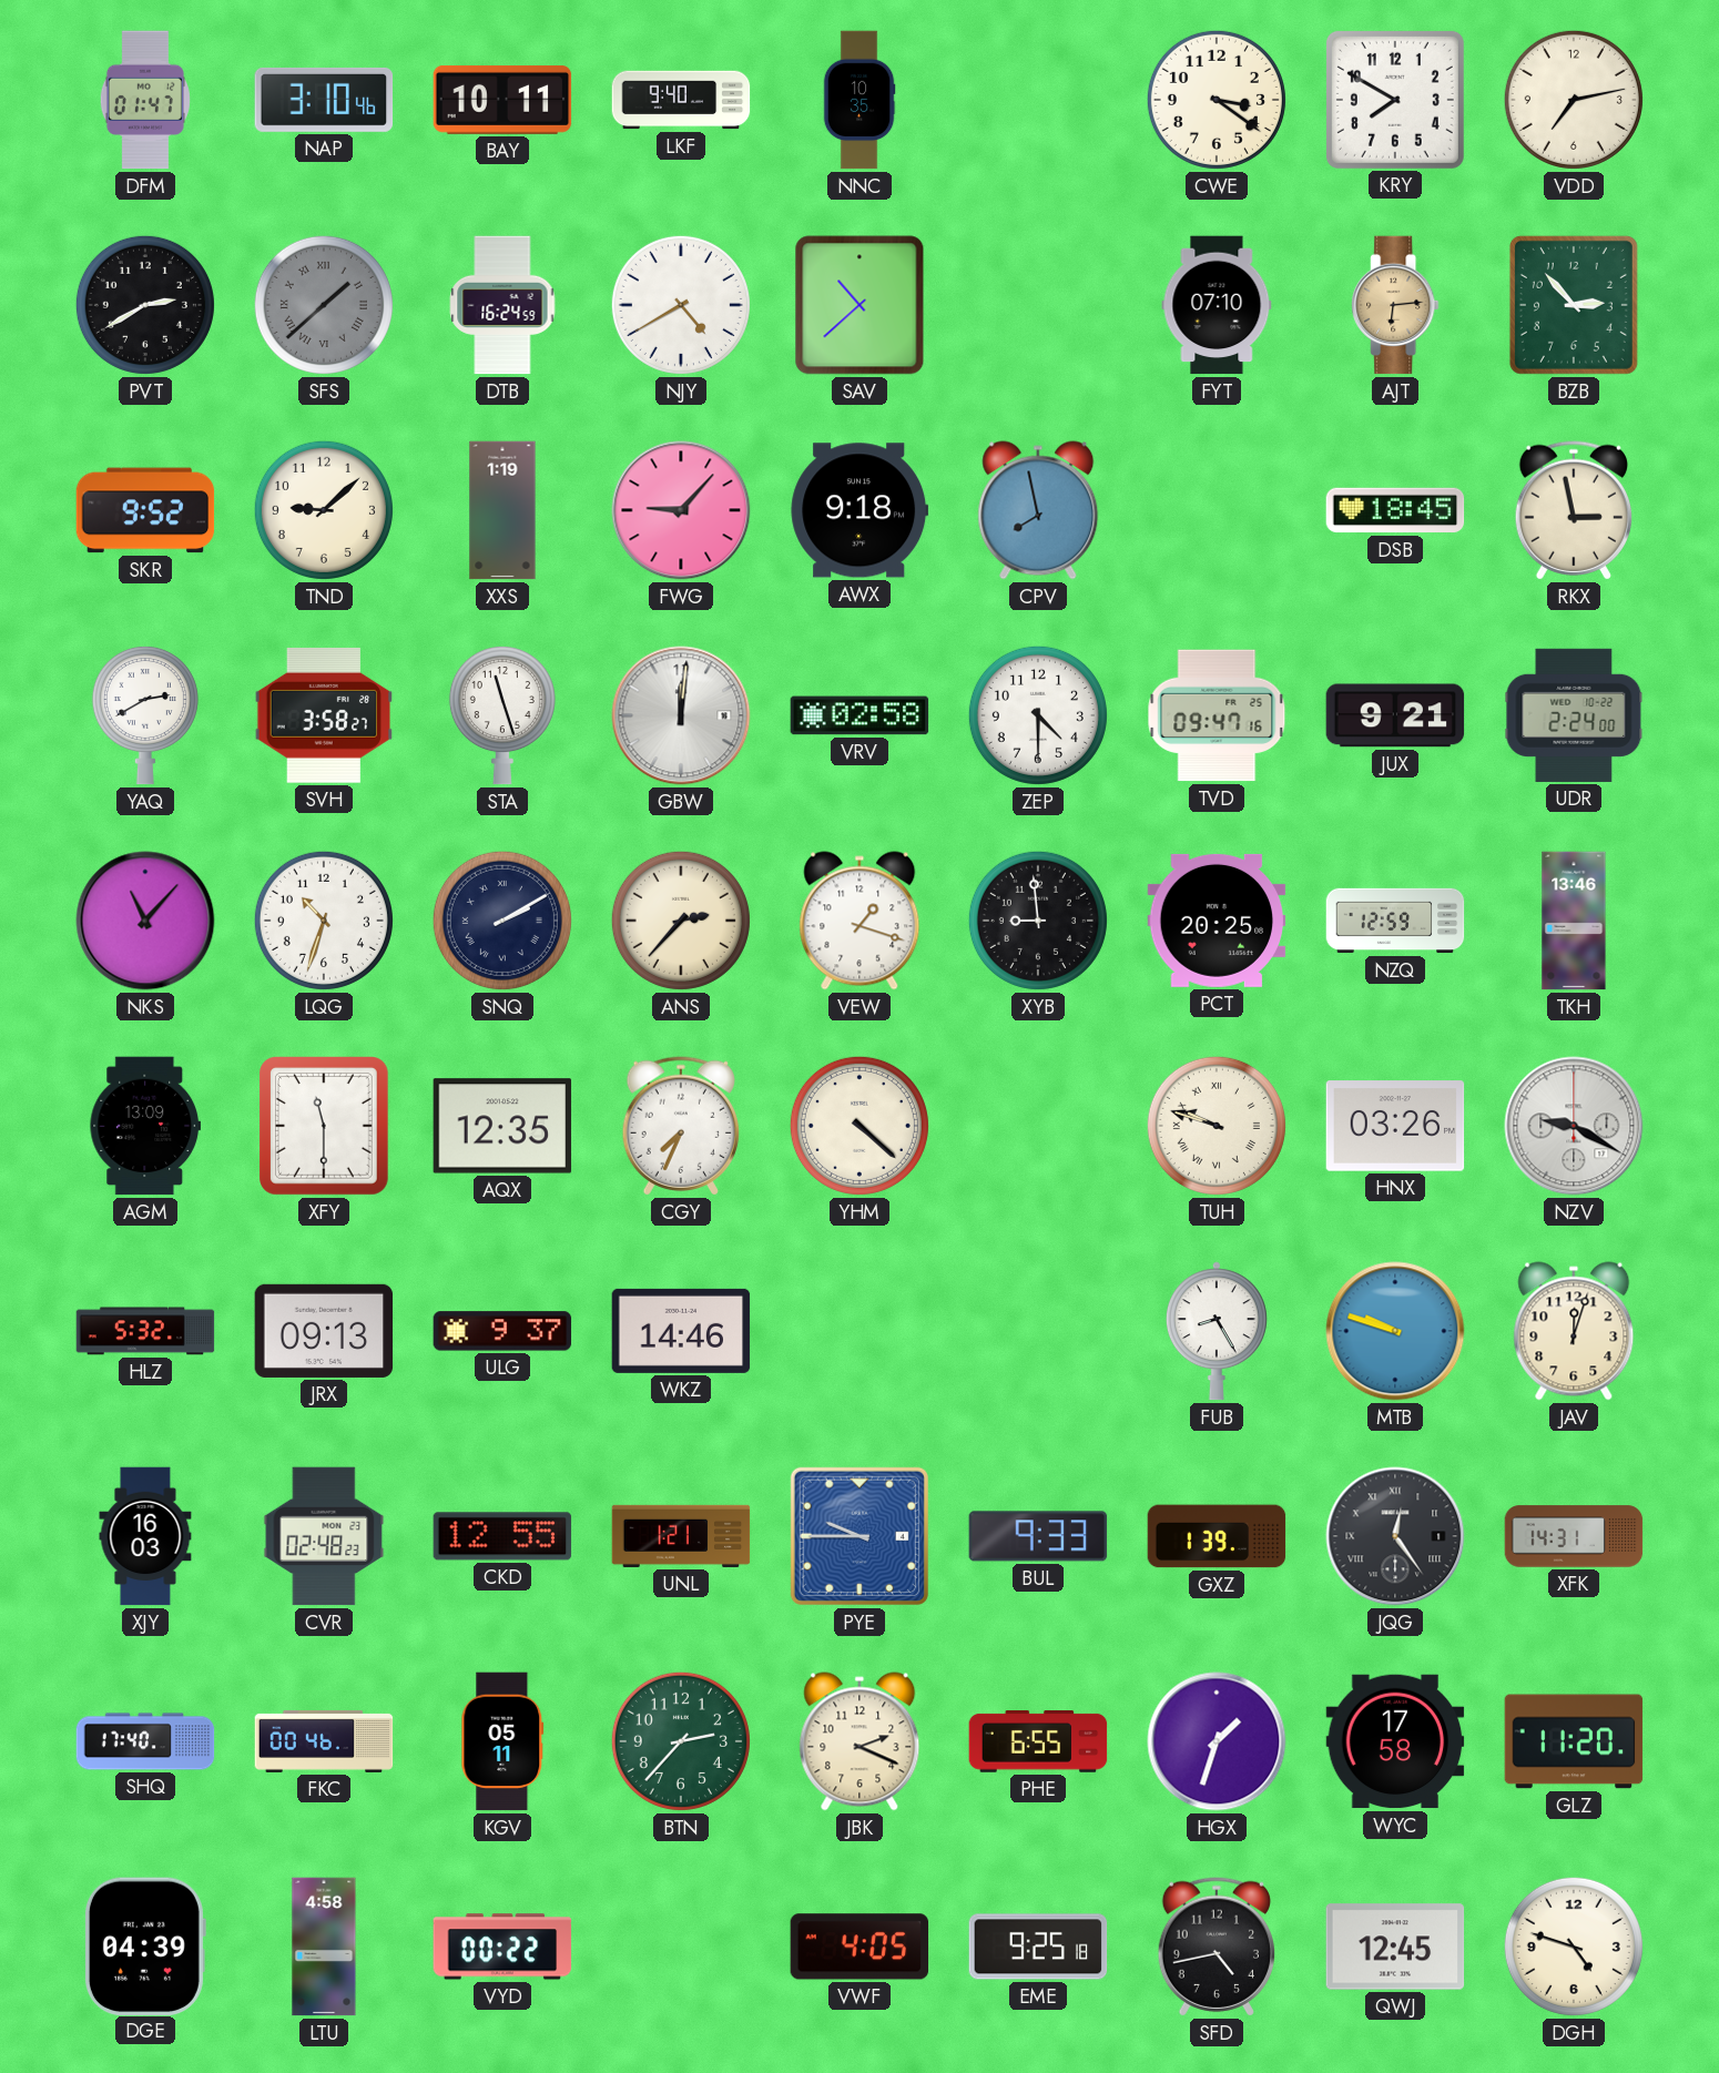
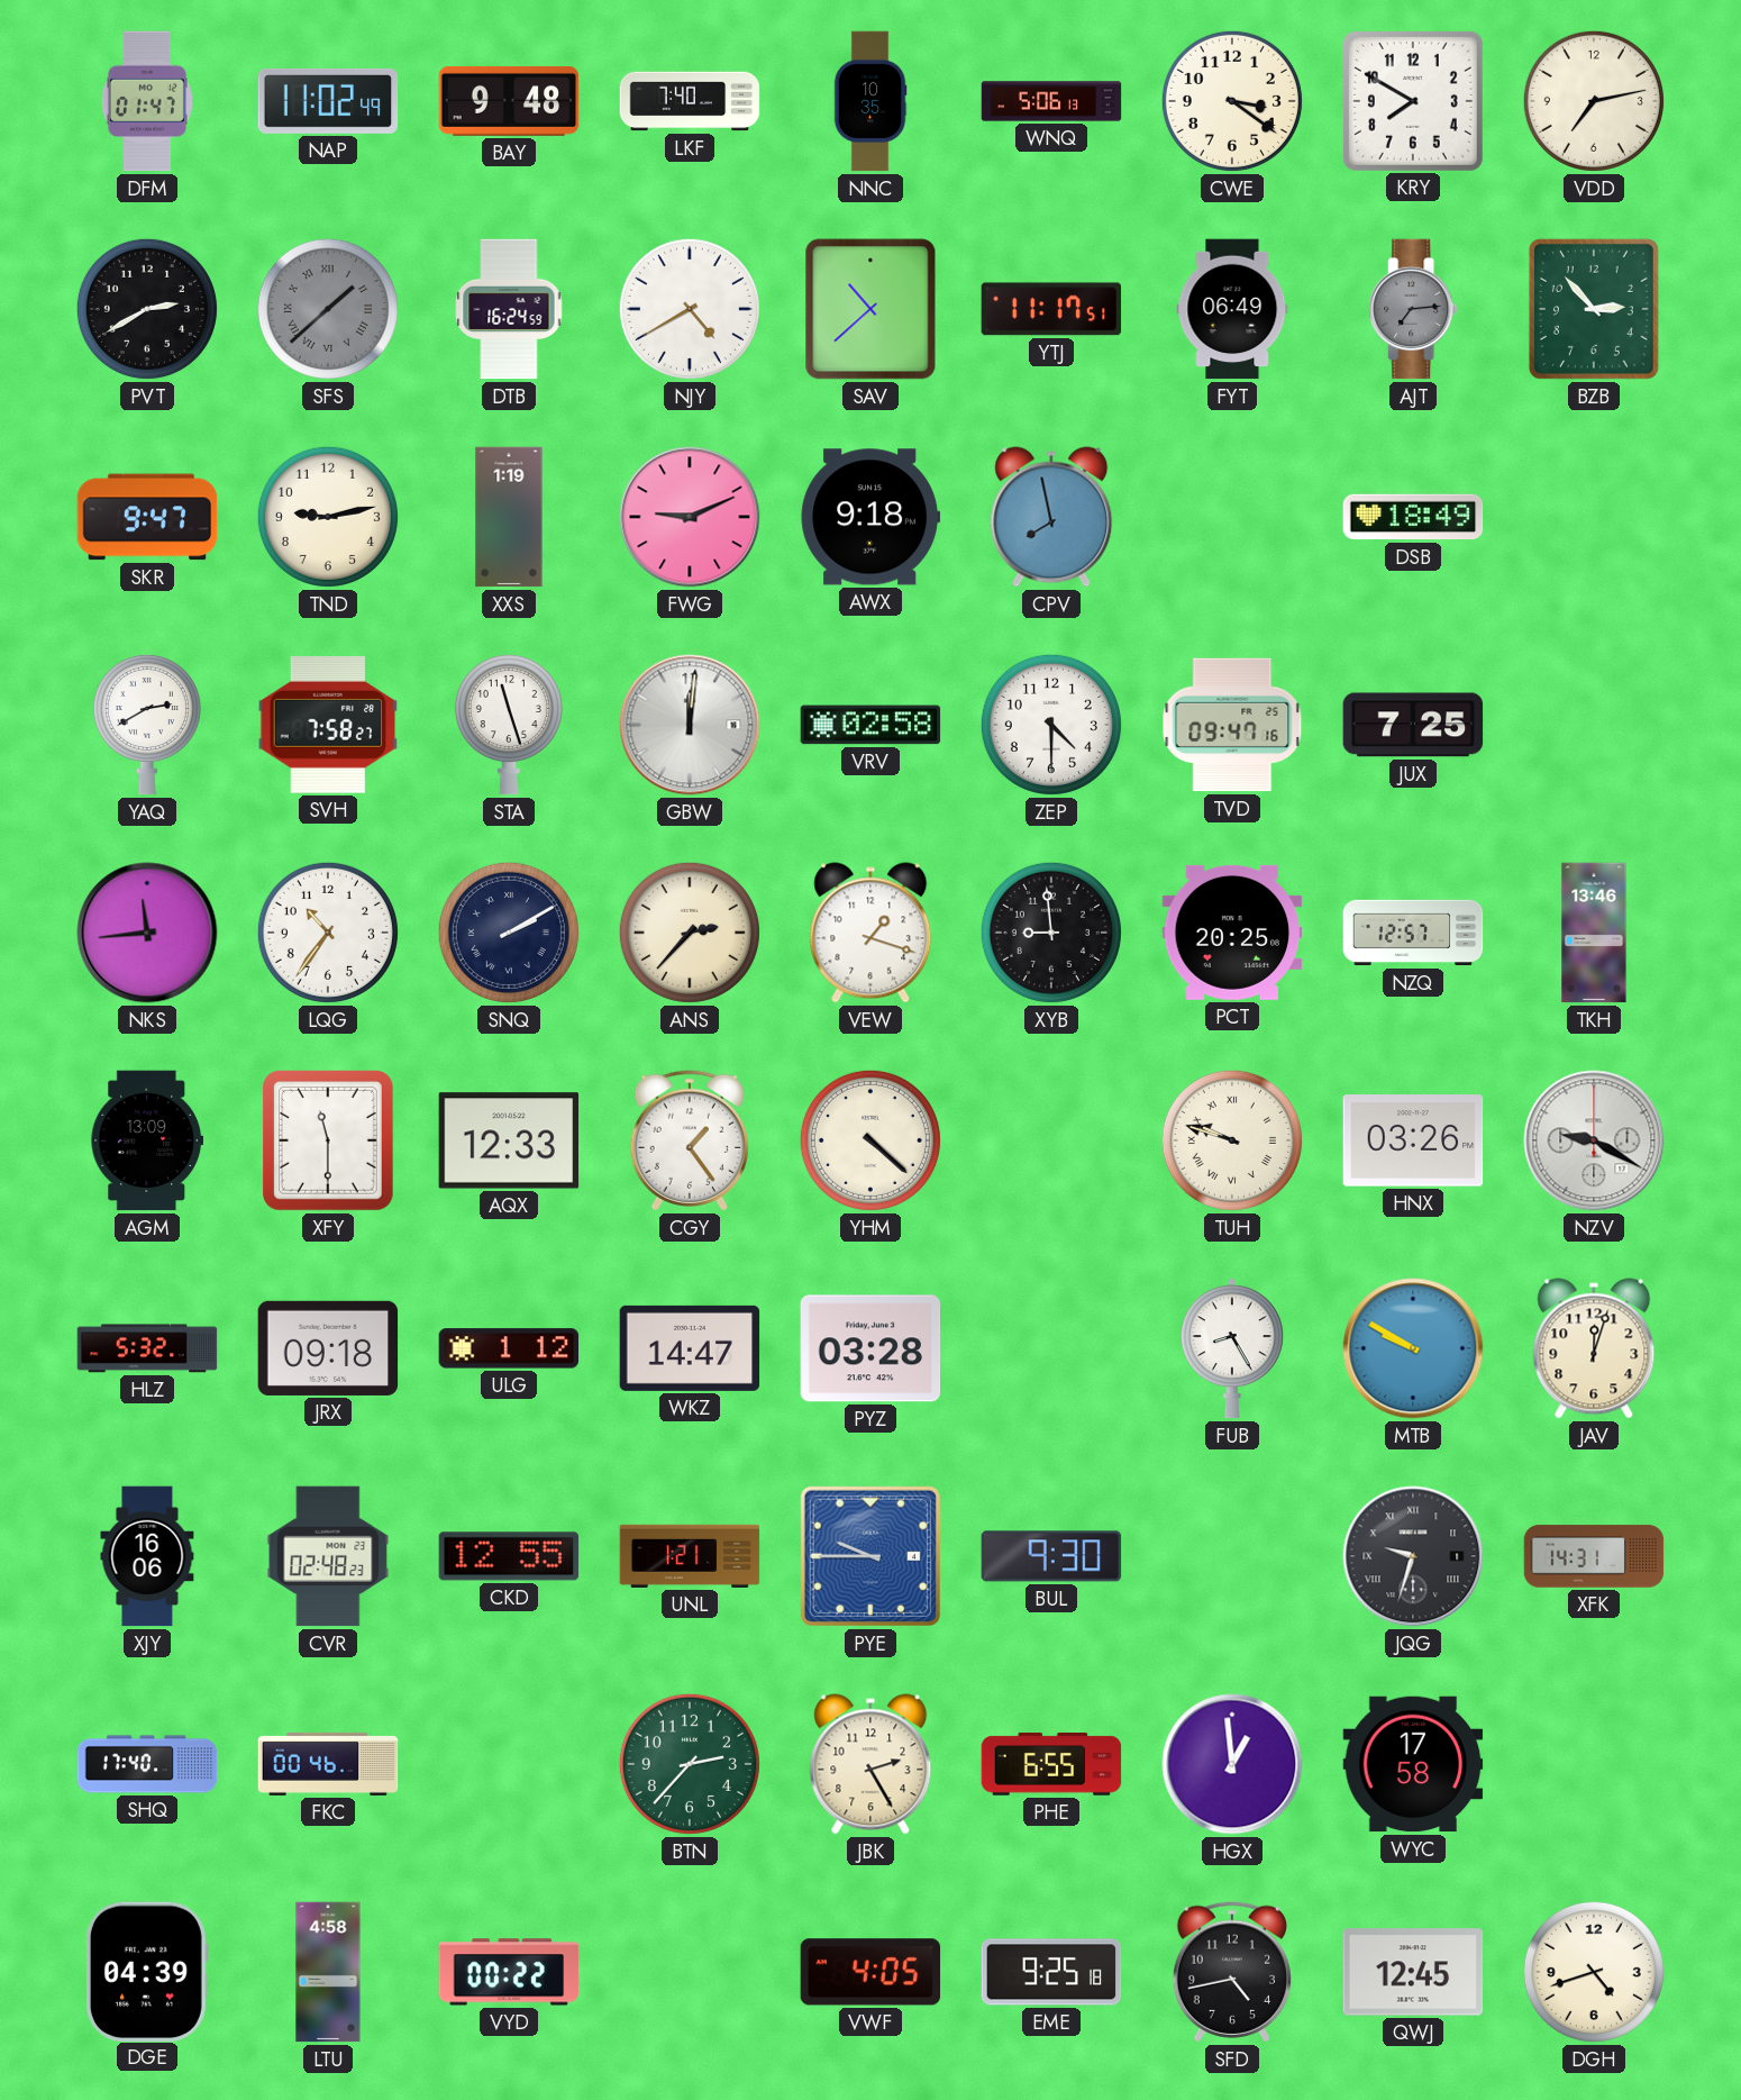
NAP: 3:10 -> 11:02 (328, 101)
BAY: 10:11 -> 9:48 (509, 101)
LKF: 9:40 -> 7:40 (690, 101)
WNQ: none -> 5:06 (1051, 101)
YTJ: none -> 11:17 (1051, 309)
FYT: 07:10 -> 06:49 (1232, 309)
AJT: 6:14 -> 7:14 (1413, 309)
AJT dial: champagne -> grey (1413, 309)
SKR: 9:52 -> 9:47 (147, 517)
TND: 9:08 -> 9:13 (328, 517)
FWG: 9:07 -> 9:11 (690, 517)
DSB: 18:45 -> 18:49 (1413, 517)
RKX: 2:58 -> none (1574, 510)
SVH: 3:58 -> 7:58 (328, 725)
JUX: 9:21 -> 7:25 (1413, 725)
UDR: 2:24 -> none (1574, 715)
NKS: 11:07 -> 11:44 (147, 933)
LQG: 10:33 -> 10:36 (328, 933)
NZQ: 12:59 -> 12:57 (1413, 933)
AQX: 12:35 -> 12:33 (509, 1140)
CGY: 7:34 -> 1:24 (690, 1140)
JRX: 09:13 -> 09:18 (328, 1348)
ULG: 9:37 -> 1:12 (509, 1348)
WKZ: 14:46 -> 14:47 (690, 1348)
PYZ: none -> 03:28 (870, 1348)
MTB: 9:48 -> 9:50 (1413, 1348)
XJY: 16:03 -> 16:06 (147, 1556)
BUL: 9:33 -> 9:30 (1051, 1556)
GXZ: 1:39 -> none (1217, 1536)
JQG: 12:24 -> 9:33 (1413, 1556)
KGV: 05:11 -> none (502, 1741)
JBK: 2:19 -> 2:25 (870, 1764)
HGX: 1:33 -> 12:59 (1232, 1764)
GLZ: 11:20 -> none (1574, 1741)
DGH: 4:48 -> 4:42 (1594, 1972)
